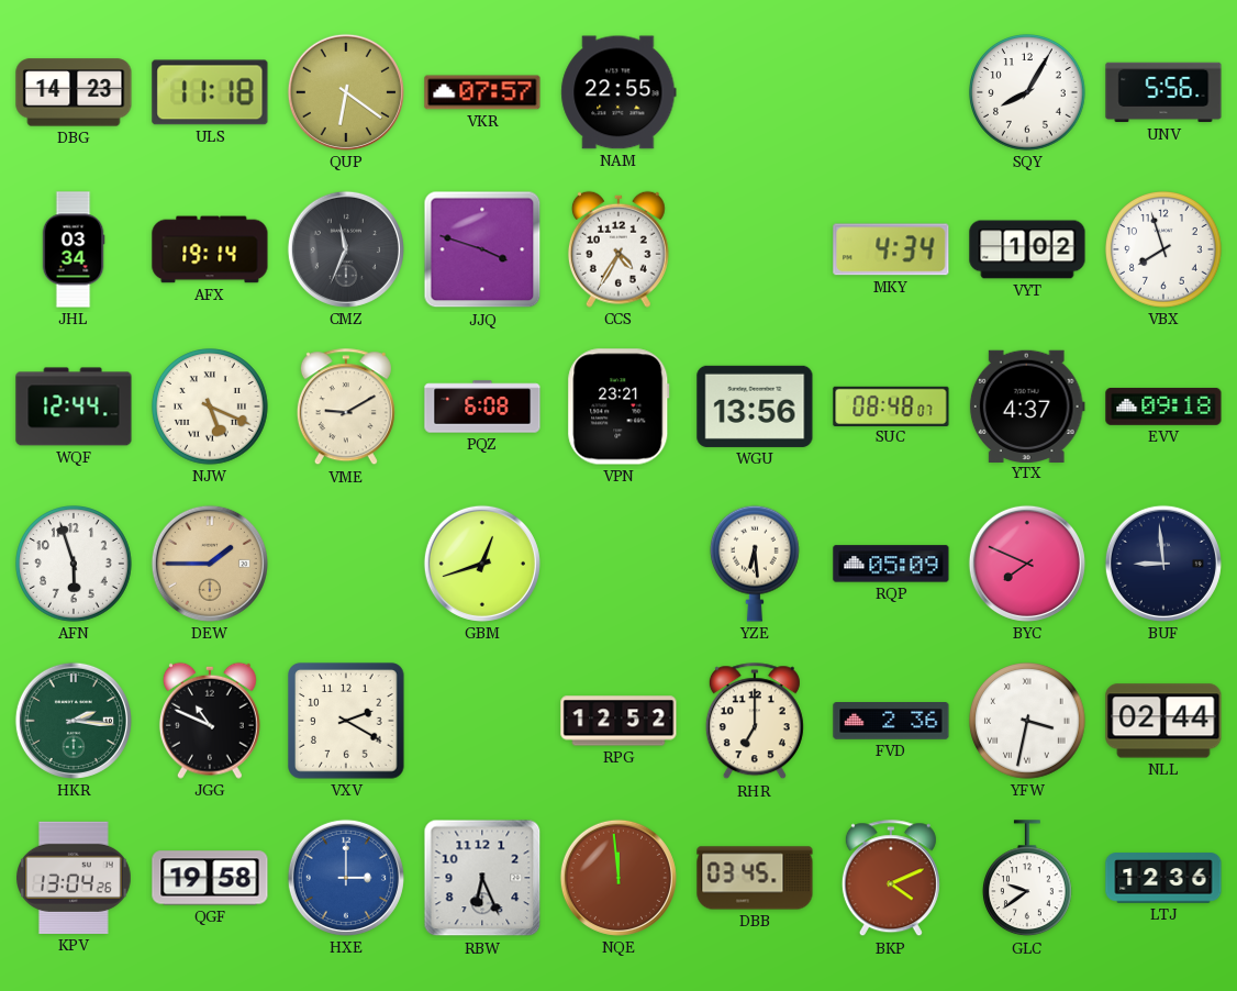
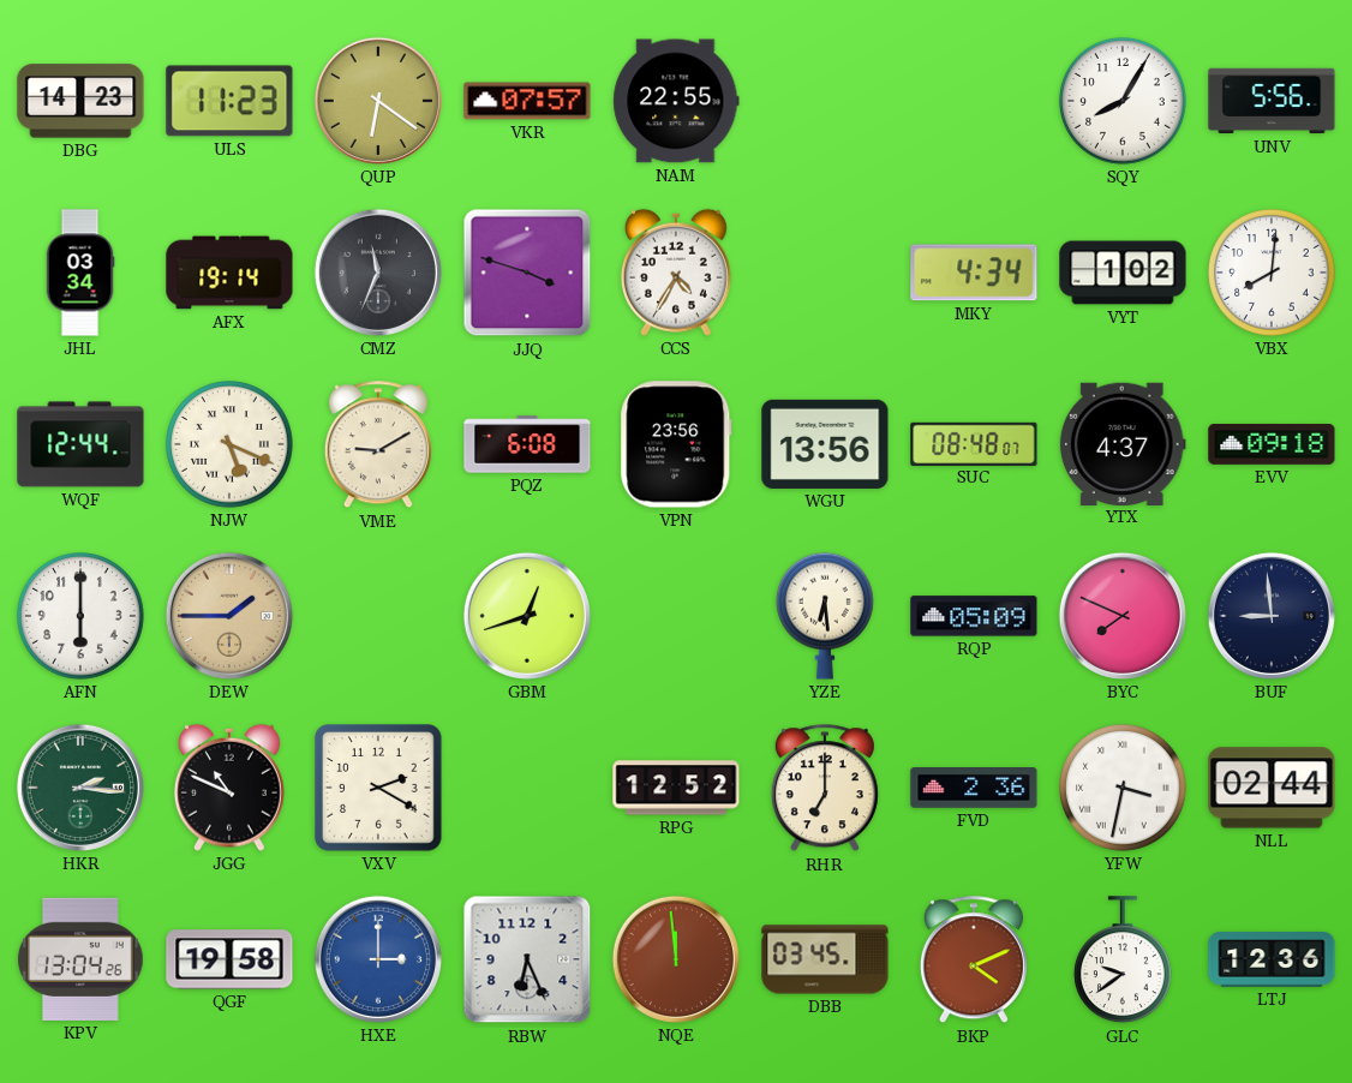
ULS: 11:18 -> 11:23 (229, 101)
VBX: 7:57 -> 8:01 (1273, 274)
VPN: 23:21 -> 23:56 (676, 444)
AFN: 5:57 -> 6:00 (82, 617)
